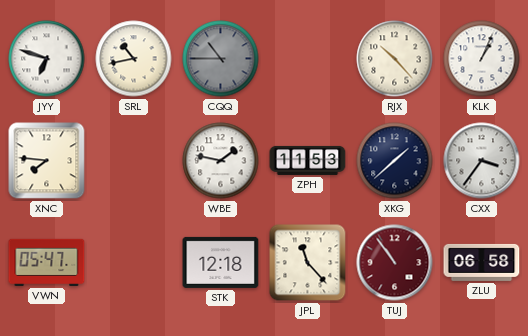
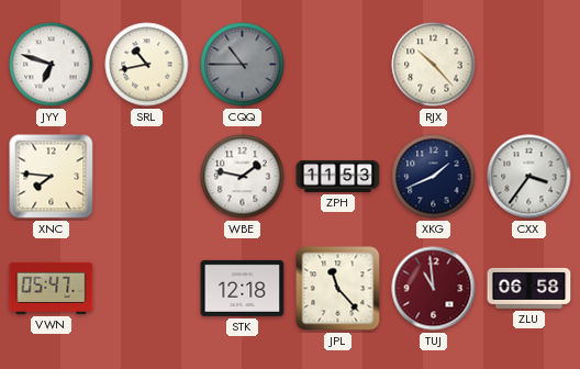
KLK: 1:04 -> none (482, 59)
XKG: 1:38 -> 1:41 (434, 177)
TUJ: 10:54 -> 10:59 (434, 289)
